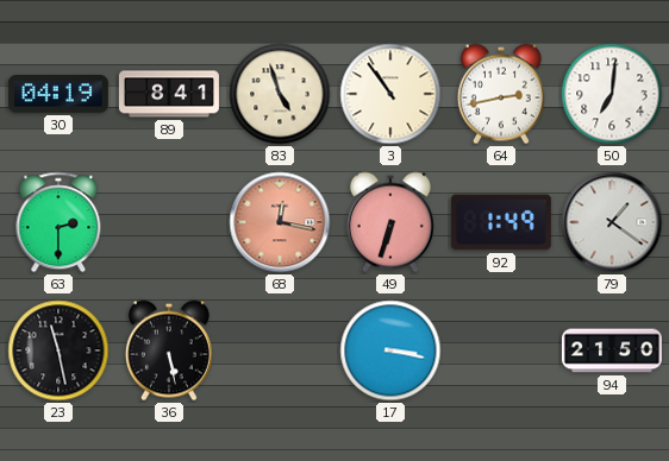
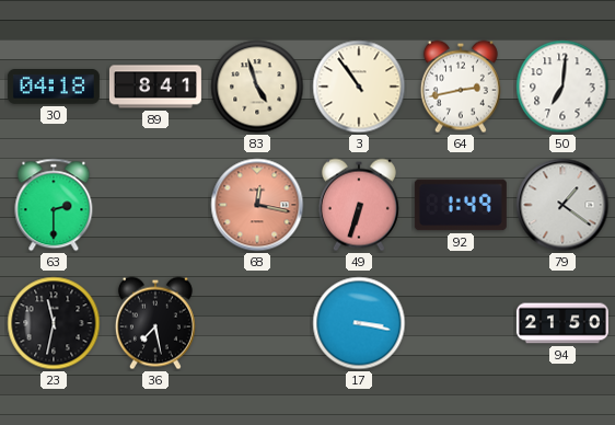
30: 04:19 -> 04:18 (54, 88)
23: 11:28 -> 11:32 (54, 323)
36: 5:28 -> 7:28 (155, 323)
